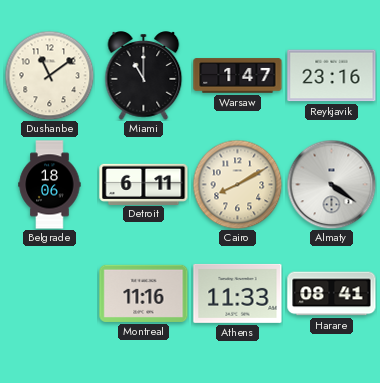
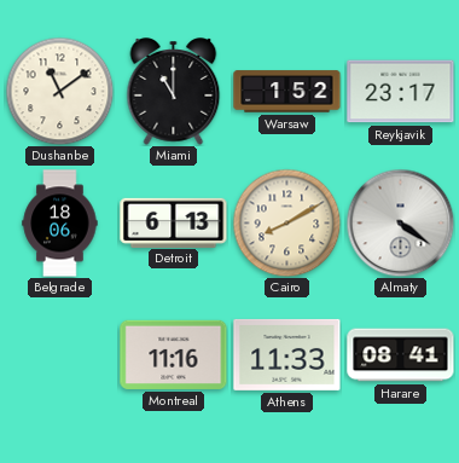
Warsaw: 1:47 -> 1:52 (287, 92)
Reykjavik: 23:16 -> 23:17 (401, 92)
Detroit: 6:11 -> 6:13 (174, 222)
